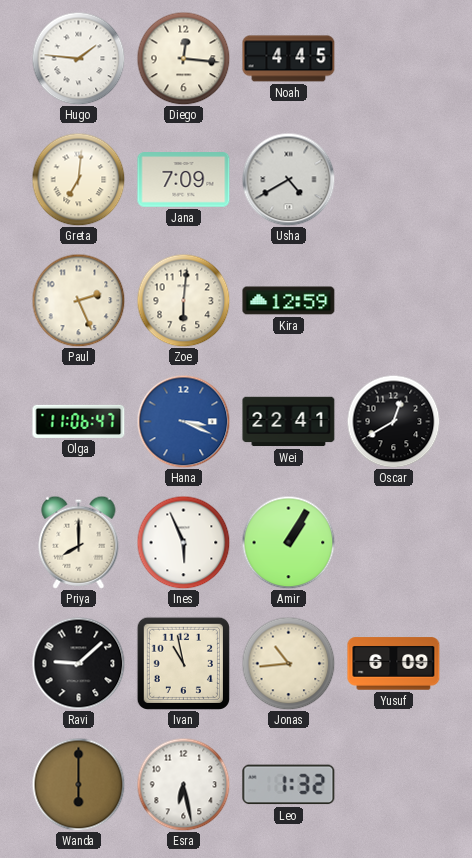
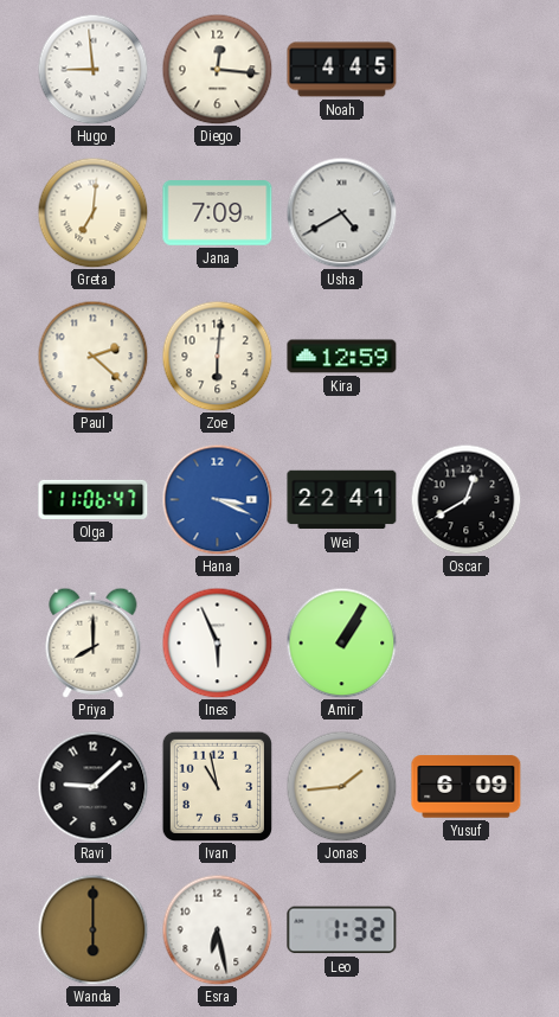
Hugo: 1:46 -> 8:59 (92, 69)
Paul: 2:26 -> 2:22 (92, 356)
Jonas: 10:44 -> 1:44 (341, 786)
